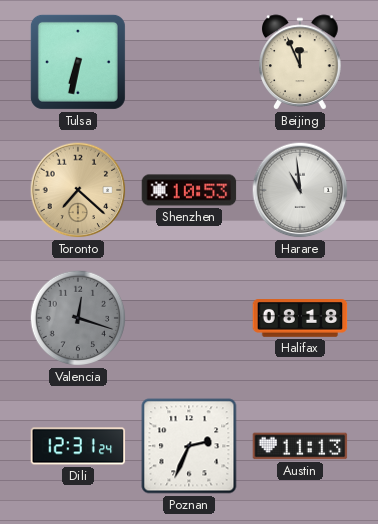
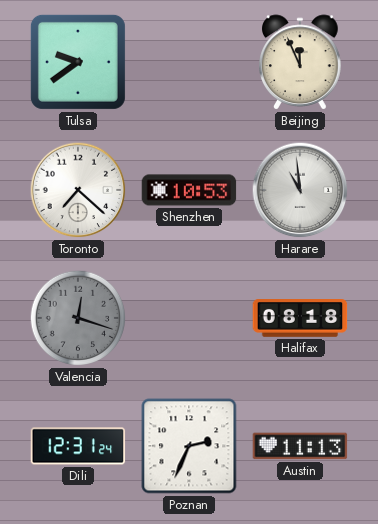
Tulsa: 6:32 -> 9:39 (78, 62)
Toronto dial: champagne -> white (78, 190)
